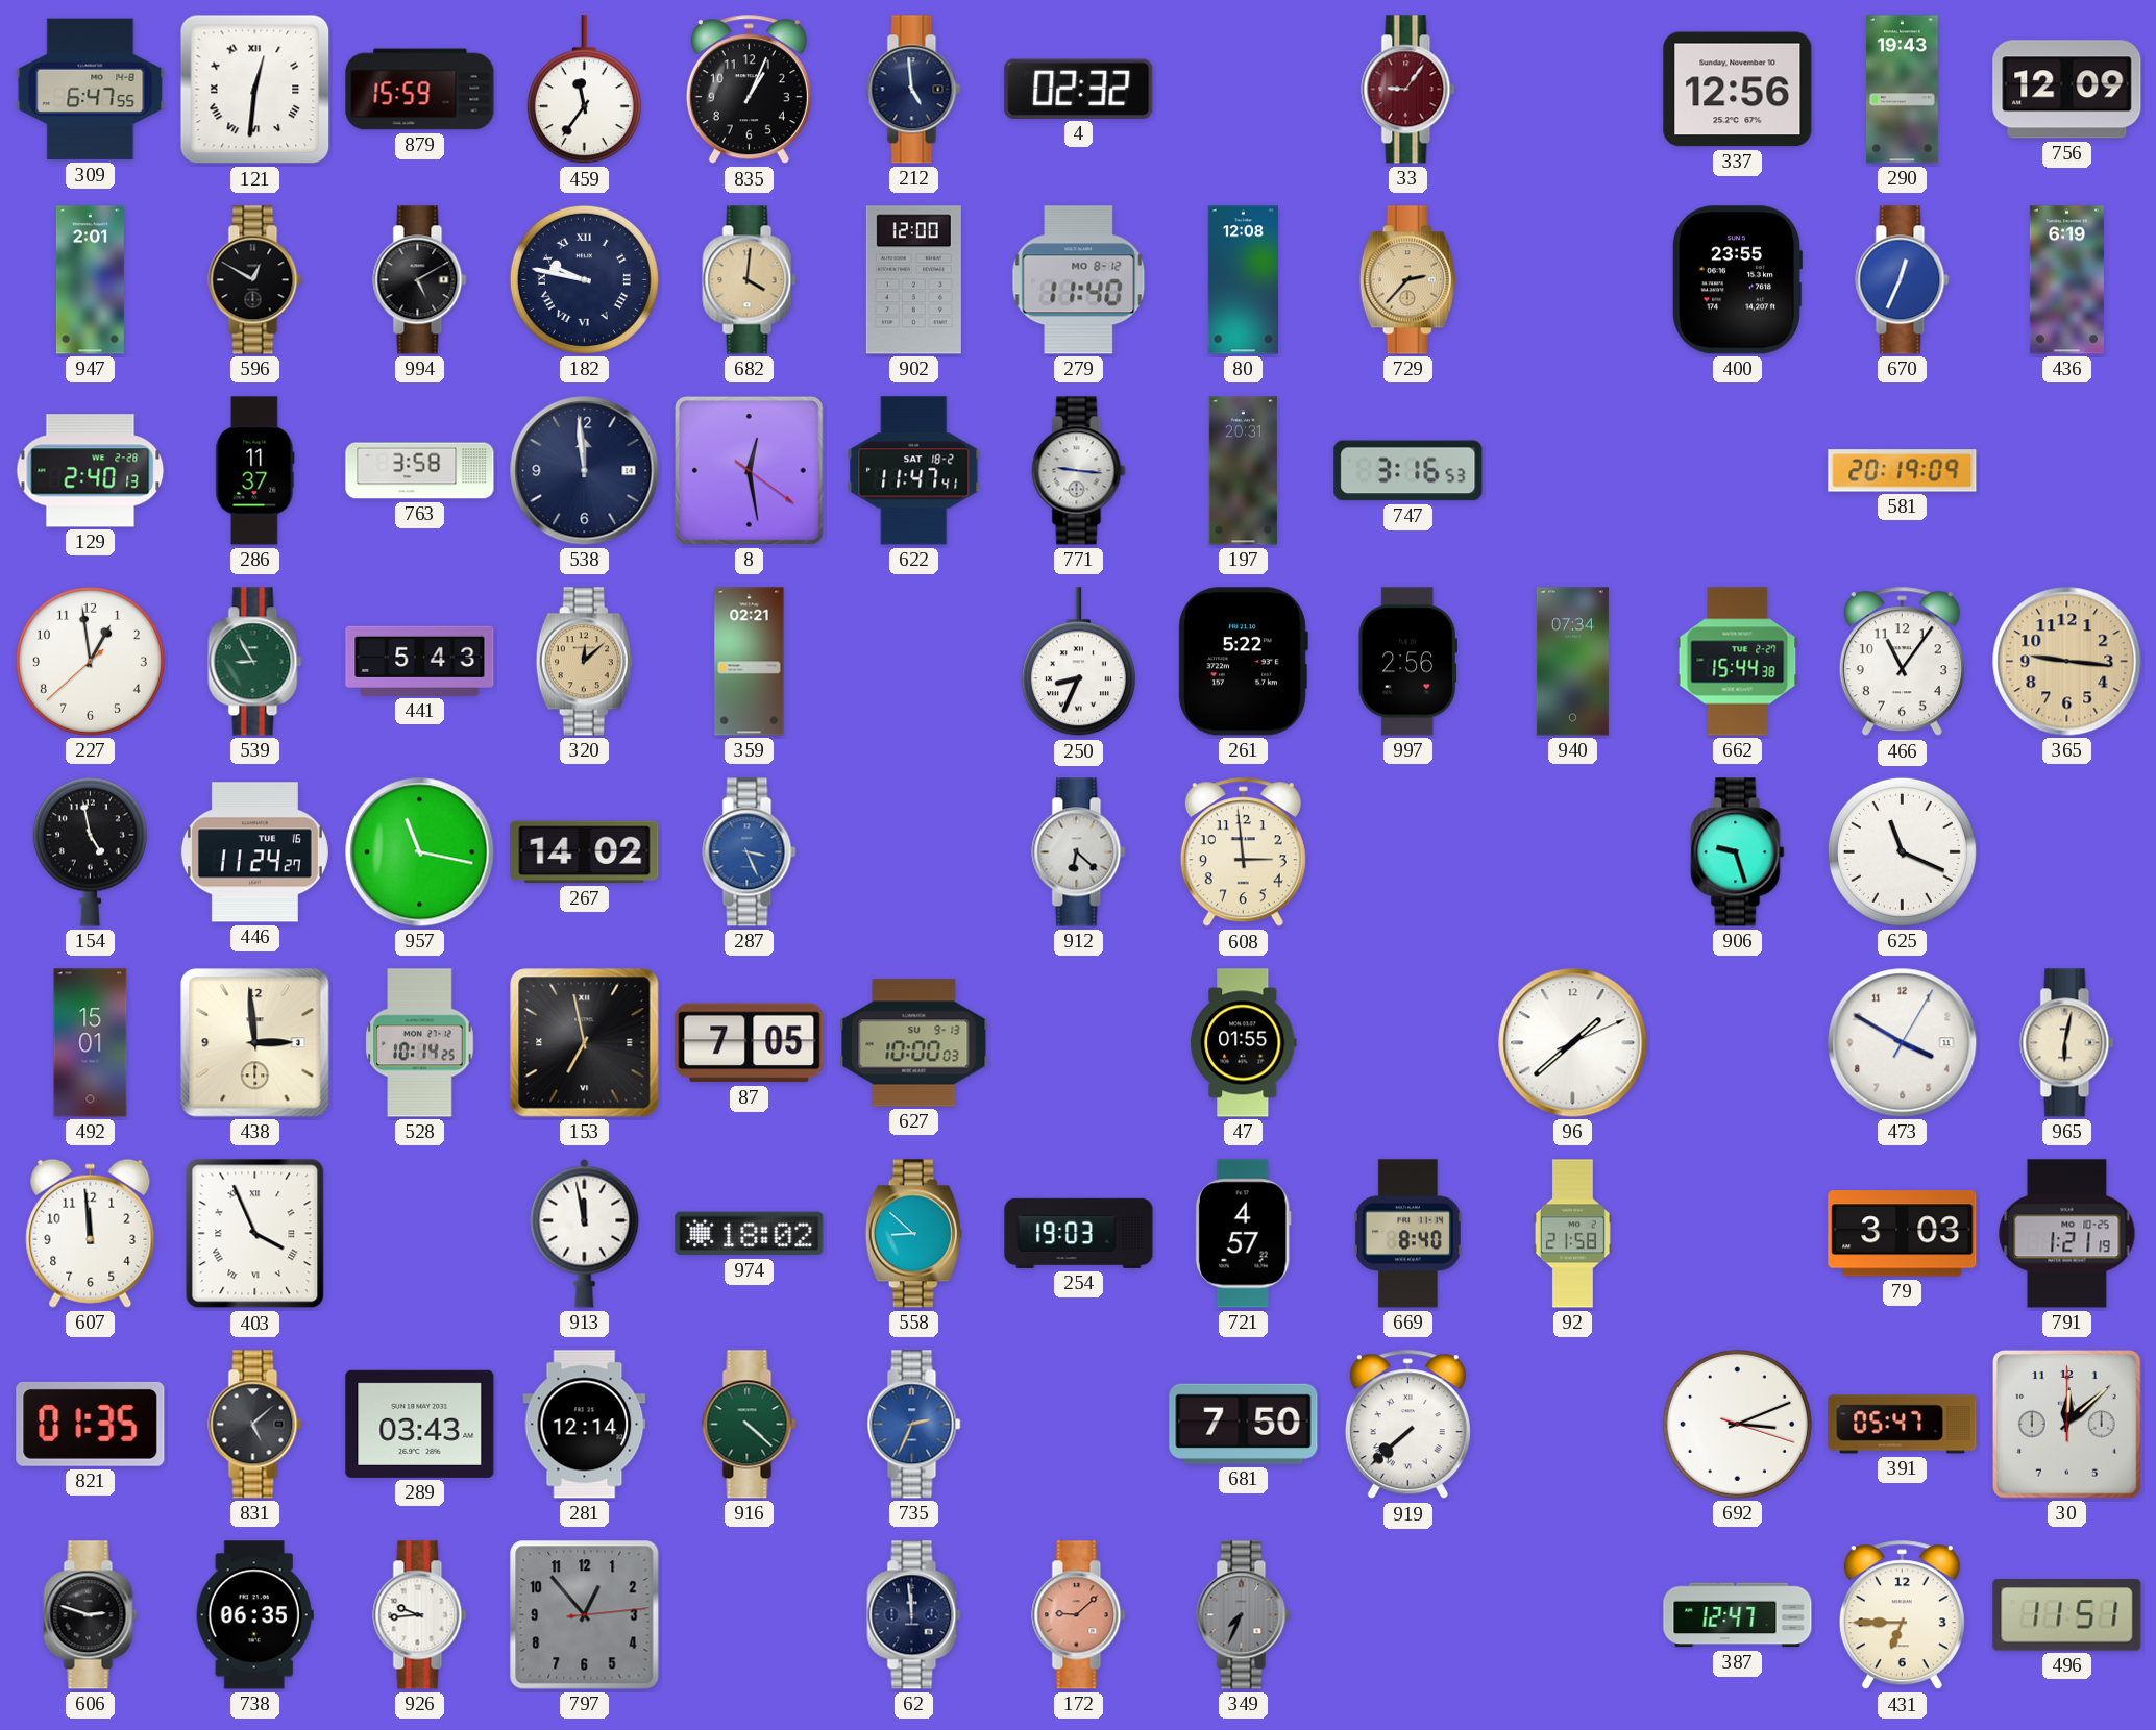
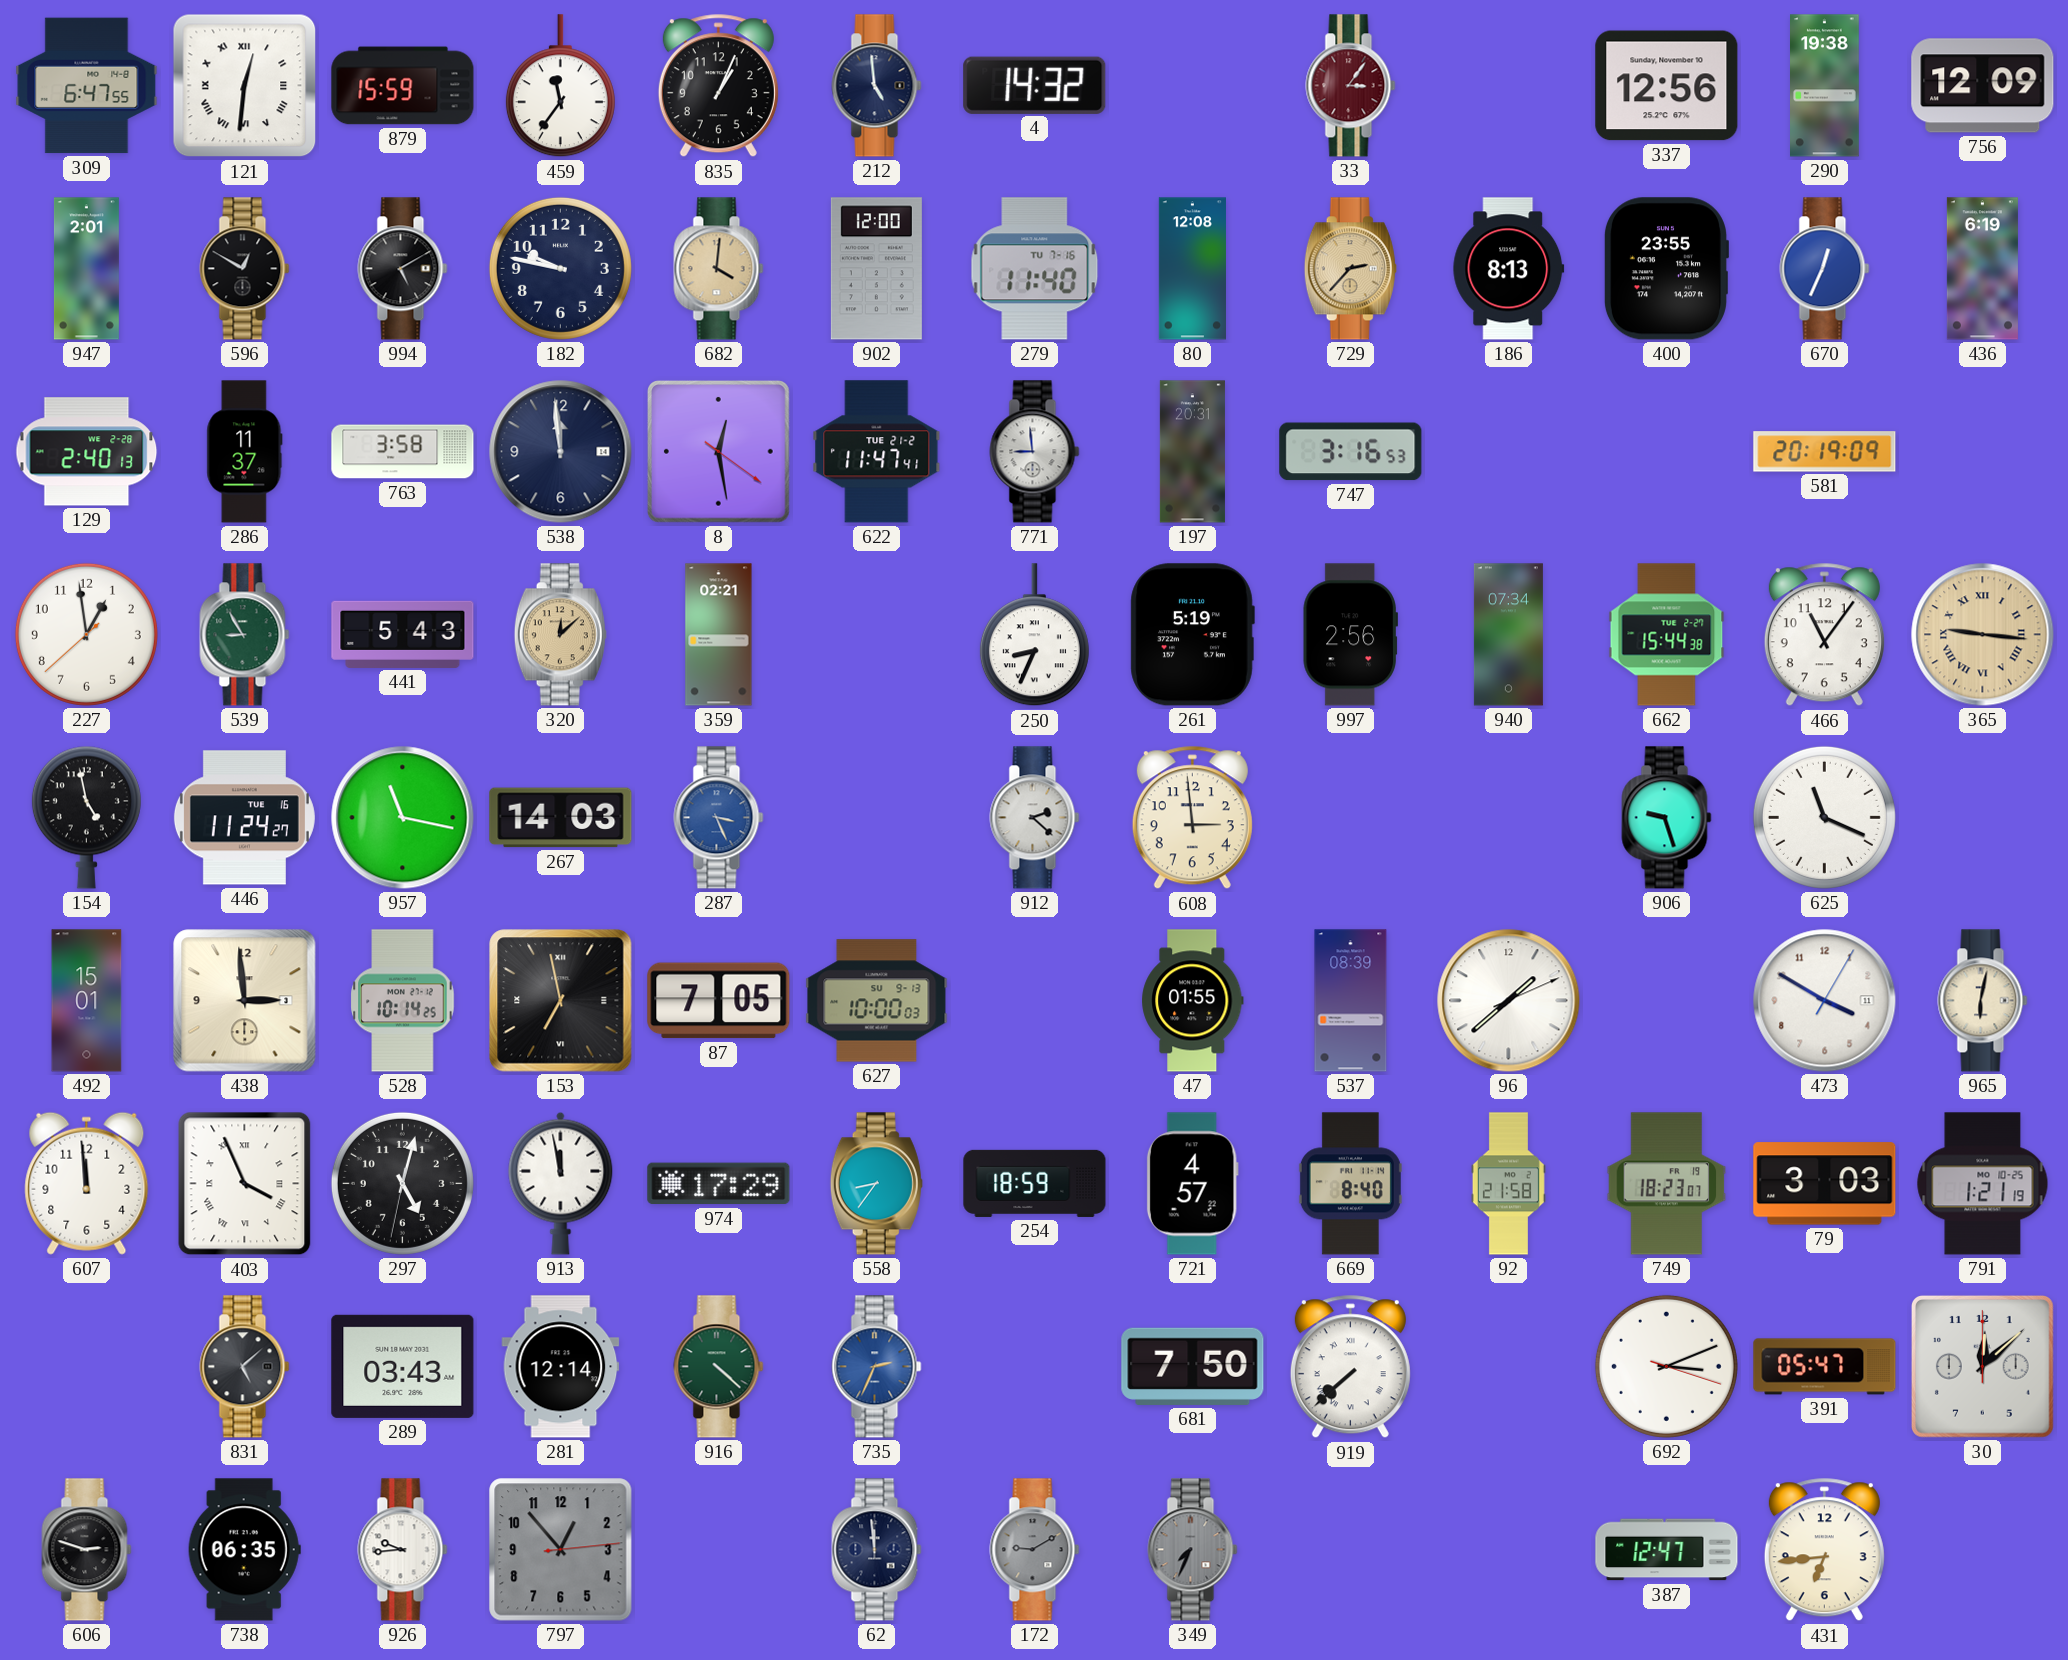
4: 02:32 -> 14:32 (1035, 85)
33: 9:06 -> 3:06 (1351, 86)
290: 19:43 -> 19:38 (1825, 86)
182 numerals: Roman -> Arabic (560, 268)
279 date: MO 8-12 -> TU 7-16 (1035, 269)
186: none -> 8:13 (1509, 269)
622 date: SAT 18-2 -> TUE 21-2 (877, 452)
771: 9:16 -> 8:59 (1035, 452)
261: 5:22 -> 5:19 (1192, 635)
365 numerals: Arabic -> Roman (1983, 635)
267: 14:02 -> 14:03 (561, 818)
912: 6:22 -> 2:22 (1035, 818)
537: none -> 08:39 (1351, 1001)
297: none -> 5:02 (402, 1183)
974: 18:02 -> 17:29 (719, 1184)
558: 8:52 -> 8:36 (876, 1184)
254: 19:03 -> 18:59 (1035, 1183)
749: none -> 18:23 (1667, 1184)
821: 01:35 -> none (91, 1424)
172: 9:08 -> 9:10 (1035, 1550)
172 dial: salmon -> grey (1035, 1550)
431: 6:45 -> 6:44 (1824, 1550)
496: 11:51 -> none (2067, 1615)
